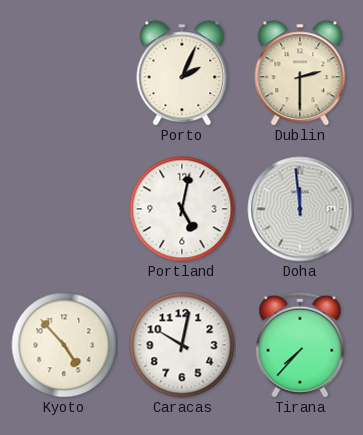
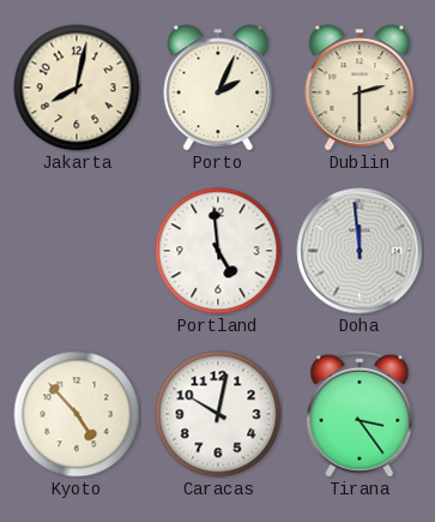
Jakarta: none -> 8:02 (77, 88)
Portland: 5:02 -> 4:59 (218, 251)
Tirana: 7:37 -> 3:24 (360, 414)
